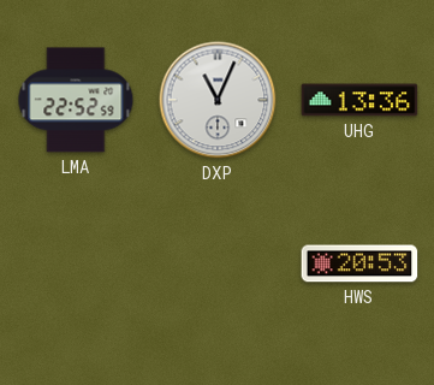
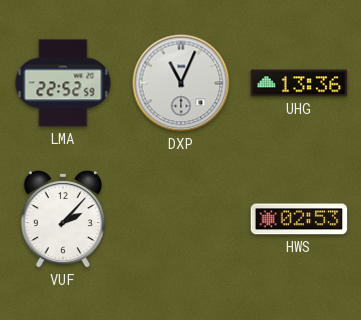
VUF: none -> 2:07 (63, 219)
HWS: 20:53 -> 02:53 (299, 219)
